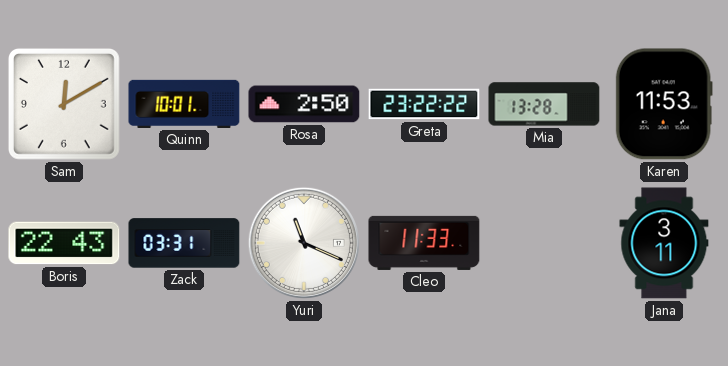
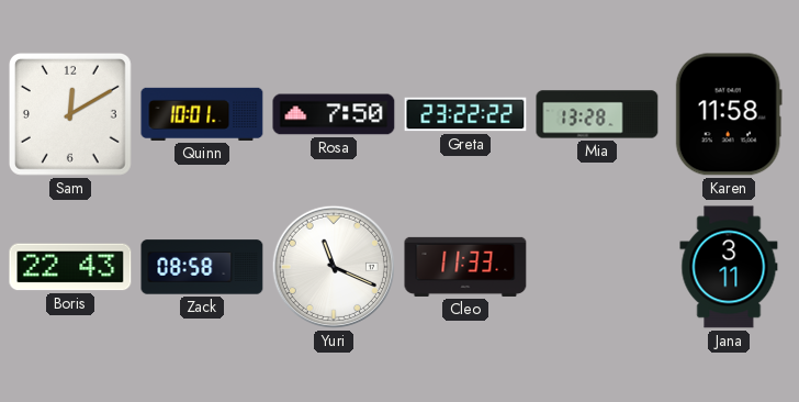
Rosa: 2:50 -> 7:50 (334, 114)
Karen: 11:53 -> 11:58 (729, 114)
Zack: 03:31 -> 08:58 (202, 267)
